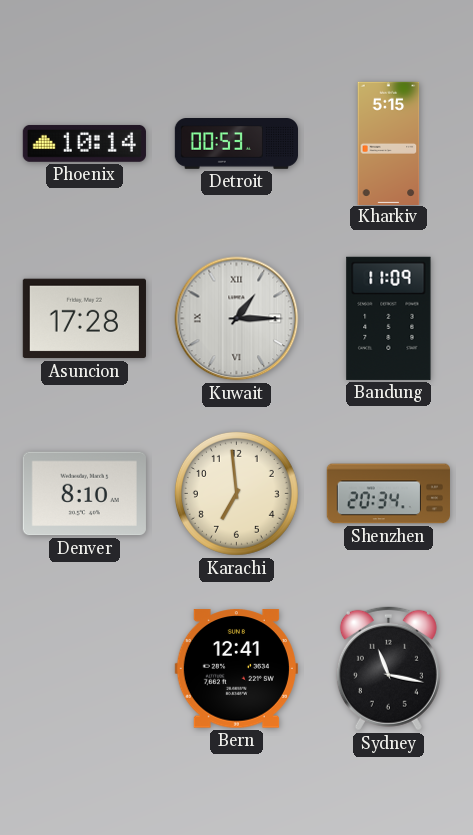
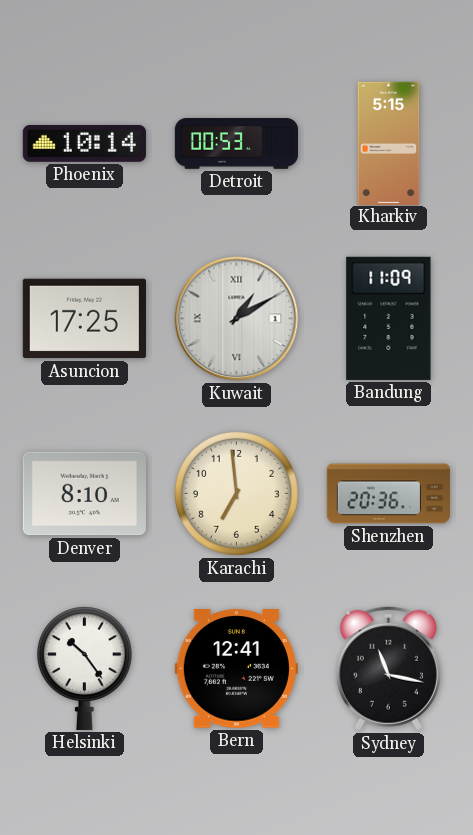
Asuncion: 17:28 -> 17:25 (84, 319)
Kuwait: 1:15 -> 1:10 (237, 319)
Shenzhen: 20:34 -> 20:36 (388, 494)
Helsinki: none -> 10:24 (84, 668)
